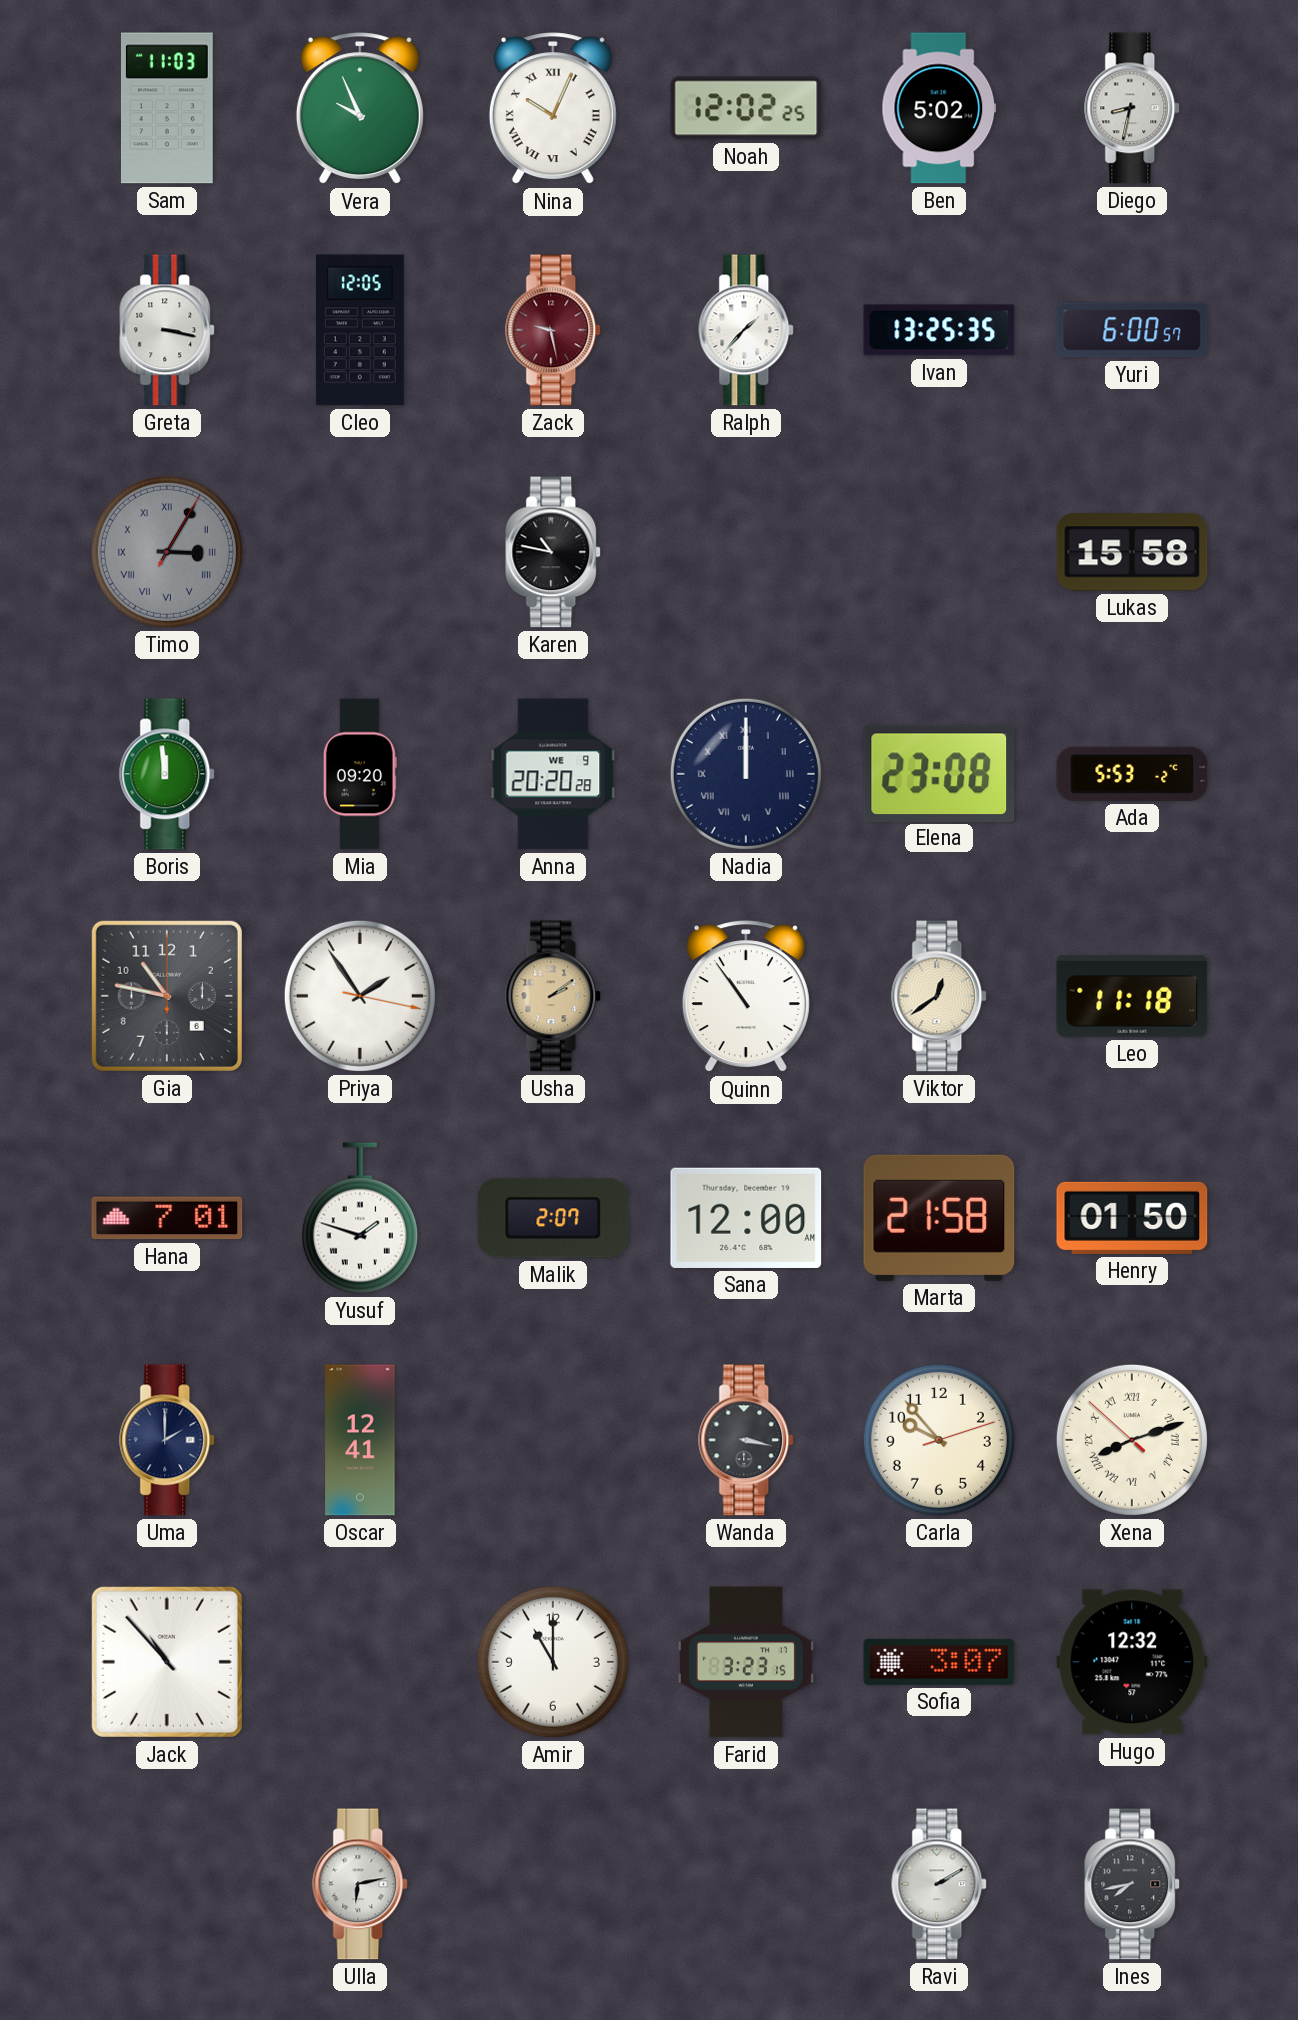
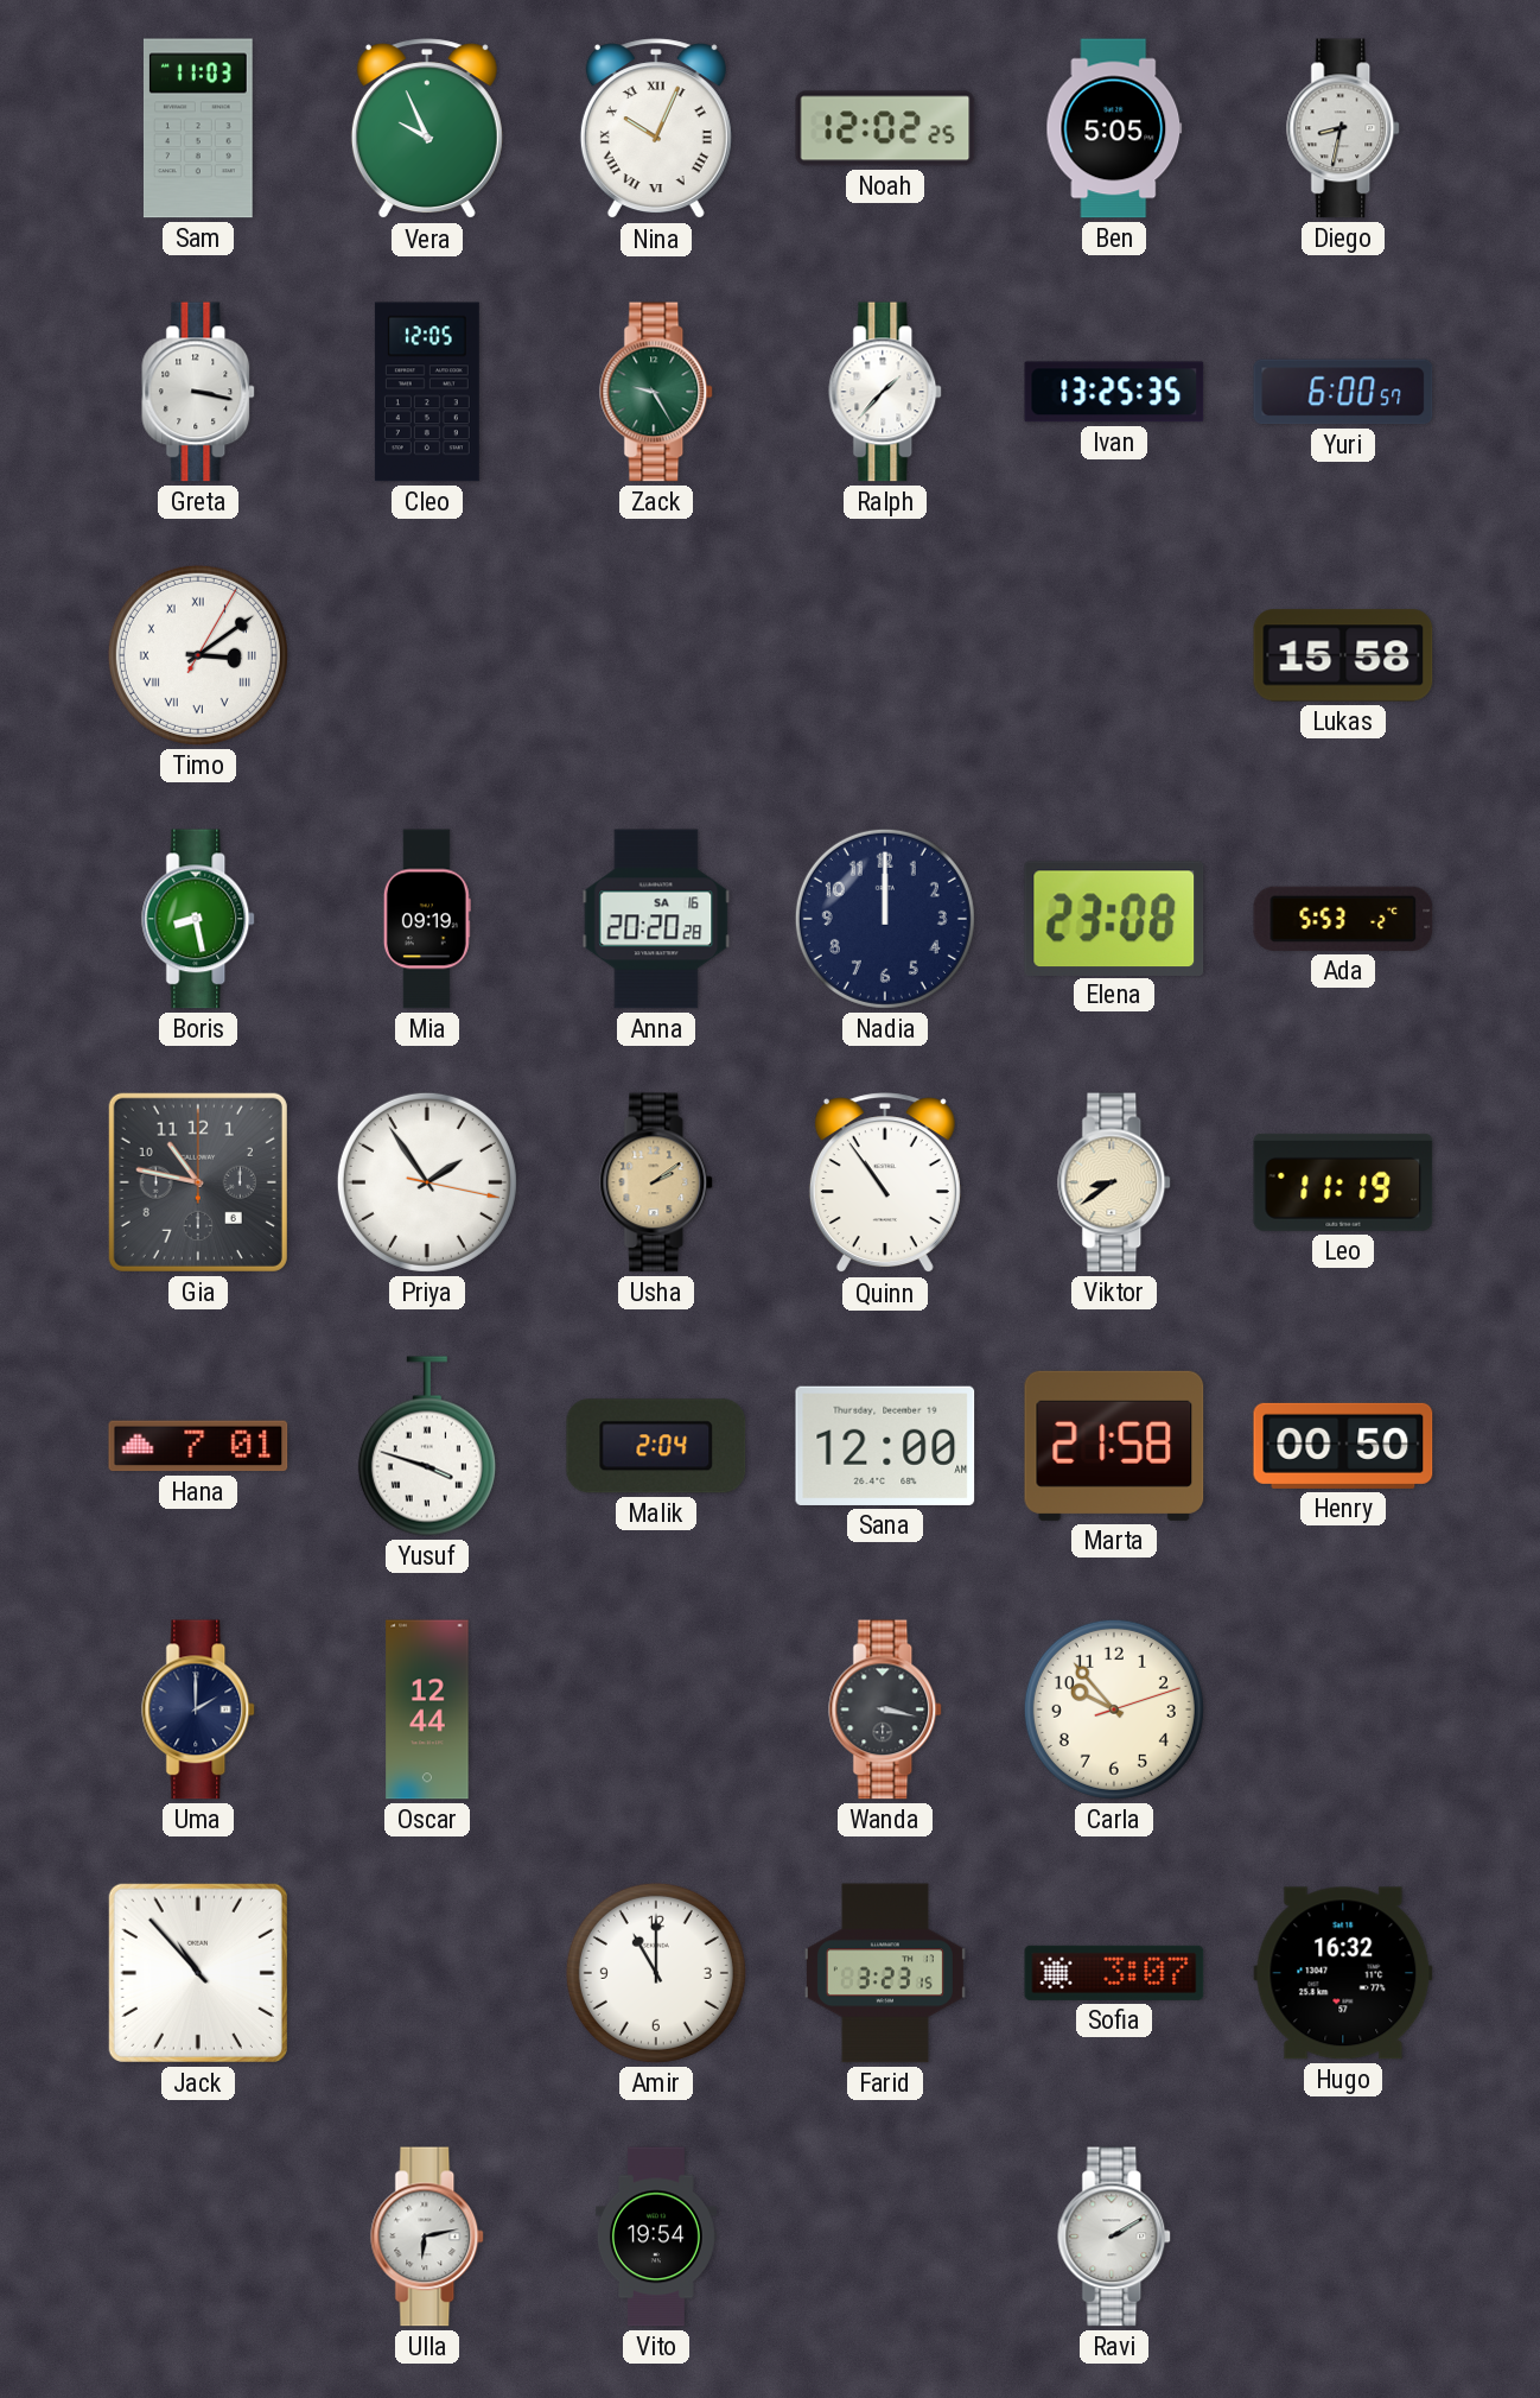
Ben: 5:02 -> 5:05 (1114, 128)
Zack: 9:28 -> 9:25 (657, 392)
Zack dial: burgundy -> green (657, 392)
Timo: 3:05 -> 3:09 (198, 655)
Timo dial: grey -> white (198, 655)
Karen: 10:47 -> none (554, 552)
Boris: 11:59 -> 8:28 (199, 919)
Mia: 09:20 -> 09:19 (427, 919)
Anna date: WE 9 -> SA 16 (656, 919)
Nadia numerals: Roman -> Arabic (885, 919)
Viktor: 12:39 -> 8:39 (1115, 1182)
Leo: 11:18 -> 11:19 (1343, 1182)
Yusuf: 1:48 -> 3:48 (427, 1446)
Malik: 2:07 -> 2:04 (656, 1446)
Henry: 01:50 -> 00:50 (1343, 1446)
Oscar: 12:41 -> 12:44 (427, 1709)
Xena: 8:11 -> none (1132, 1440)
Hugo: 12:32 -> 16:32 (1343, 1973)
Vito: none -> 19:54 (656, 2237)
Ines: 7:43 -> none (1133, 1884)
